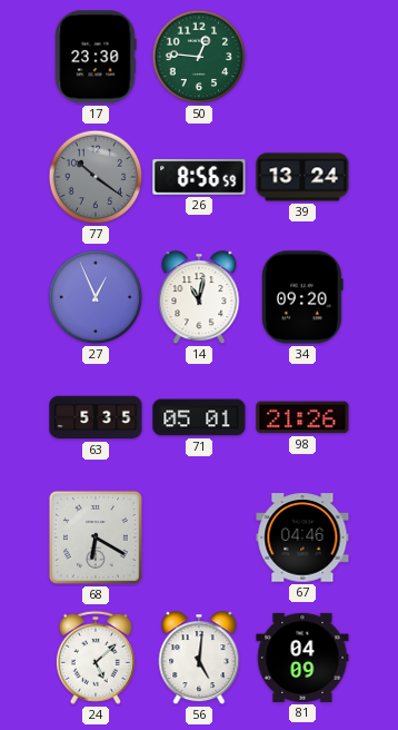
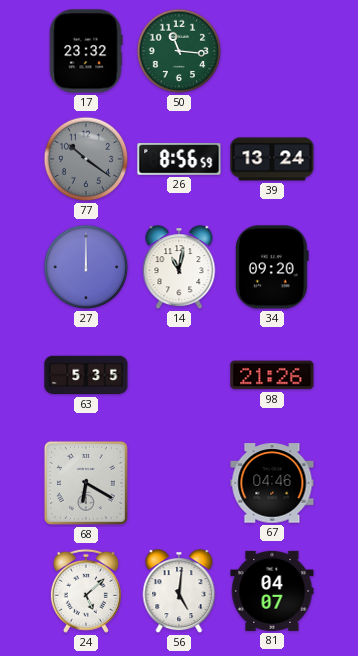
17: 23:30 -> 23:32 (86, 51)
50: 12:46 -> 11:16 (179, 51)
27: 12:56 -> 12:00 (86, 267)
71: 05:01 -> none (199, 417)
81: 04:09 -> 04:07 (272, 591)
